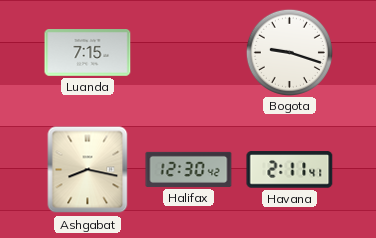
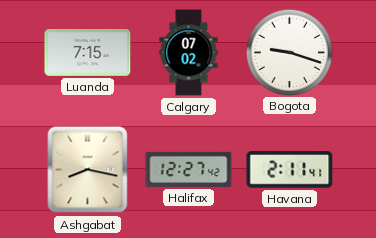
Calgary: none -> 07:02 (189, 53)
Halifax: 12:30 -> 12:27 (189, 169)
